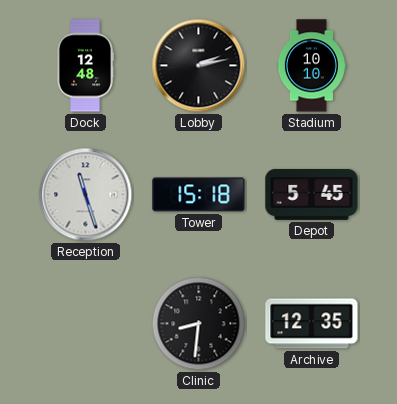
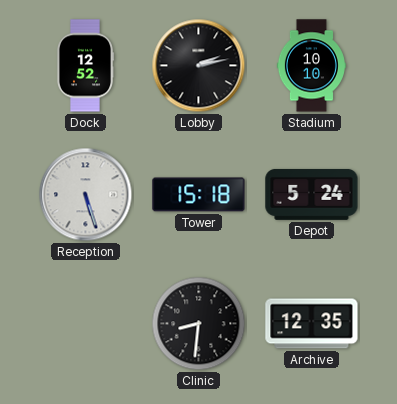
Dock: 12:48 -> 12:52 (85, 66)
Reception: 11:27 -> 5:27 (86, 195)
Depot: 5:45 -> 5:24 (312, 194)
